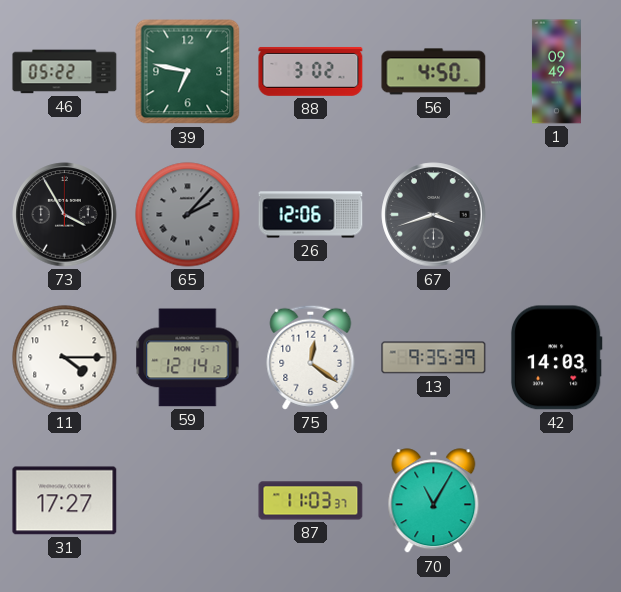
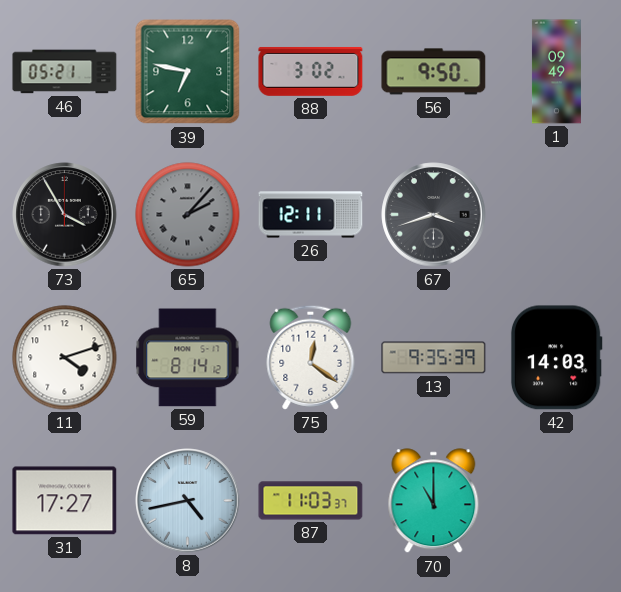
46: 05:22 -> 05:21 (65, 72)
56: 4:50 -> 9:50 (434, 72)
26: 12:06 -> 12:11 (311, 215)
11: 4:15 -> 4:12 (65, 358)
59: 12:14 -> 8:14 (188, 358)
8: none -> 4:43 (188, 501)
70: 11:05 -> 11:00 (434, 501)
